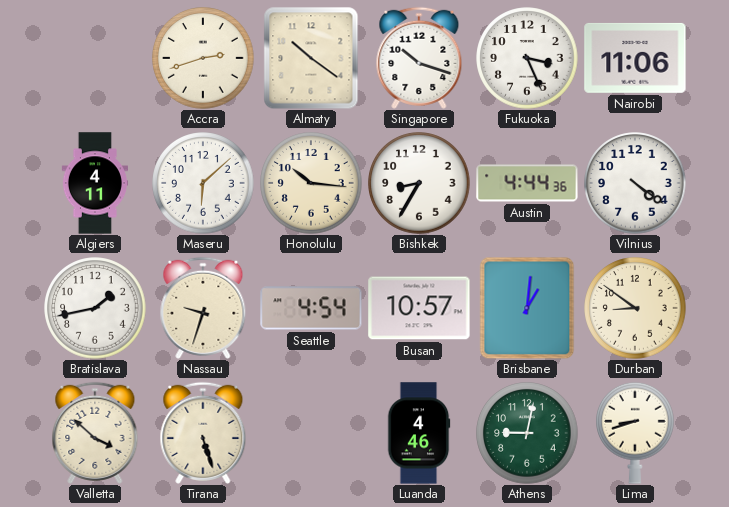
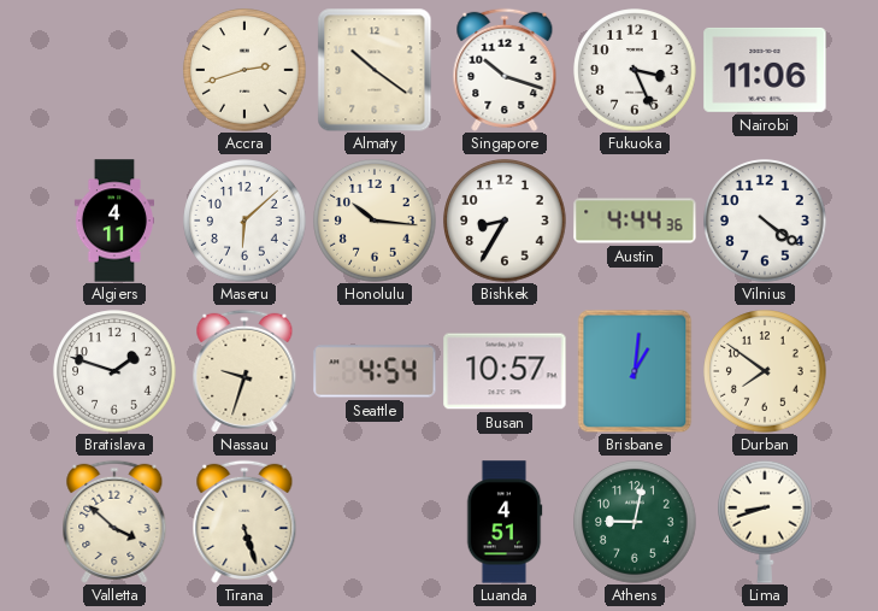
Bratislava: 1:43 -> 1:48 (114, 371)
Durban: 8:51 -> 7:51 (765, 371)
Luanda: 4:46 -> 4:51 (505, 522)
